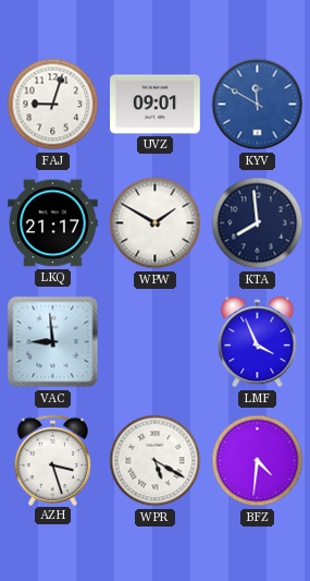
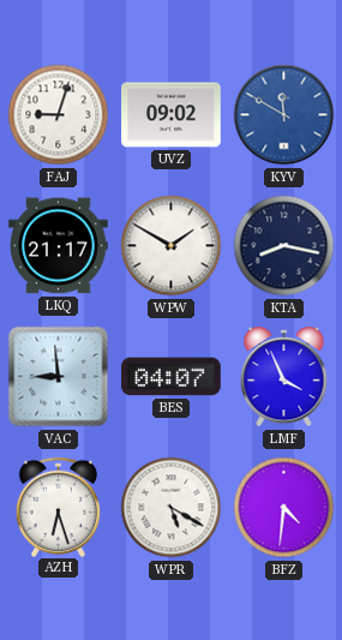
UVZ: 09:01 -> 09:02 (172, 115)
KTA: 7:59 -> 8:17 (284, 246)
BES: none -> 04:07 (172, 377)
AZH: 3:27 -> 6:27 (59, 507)
